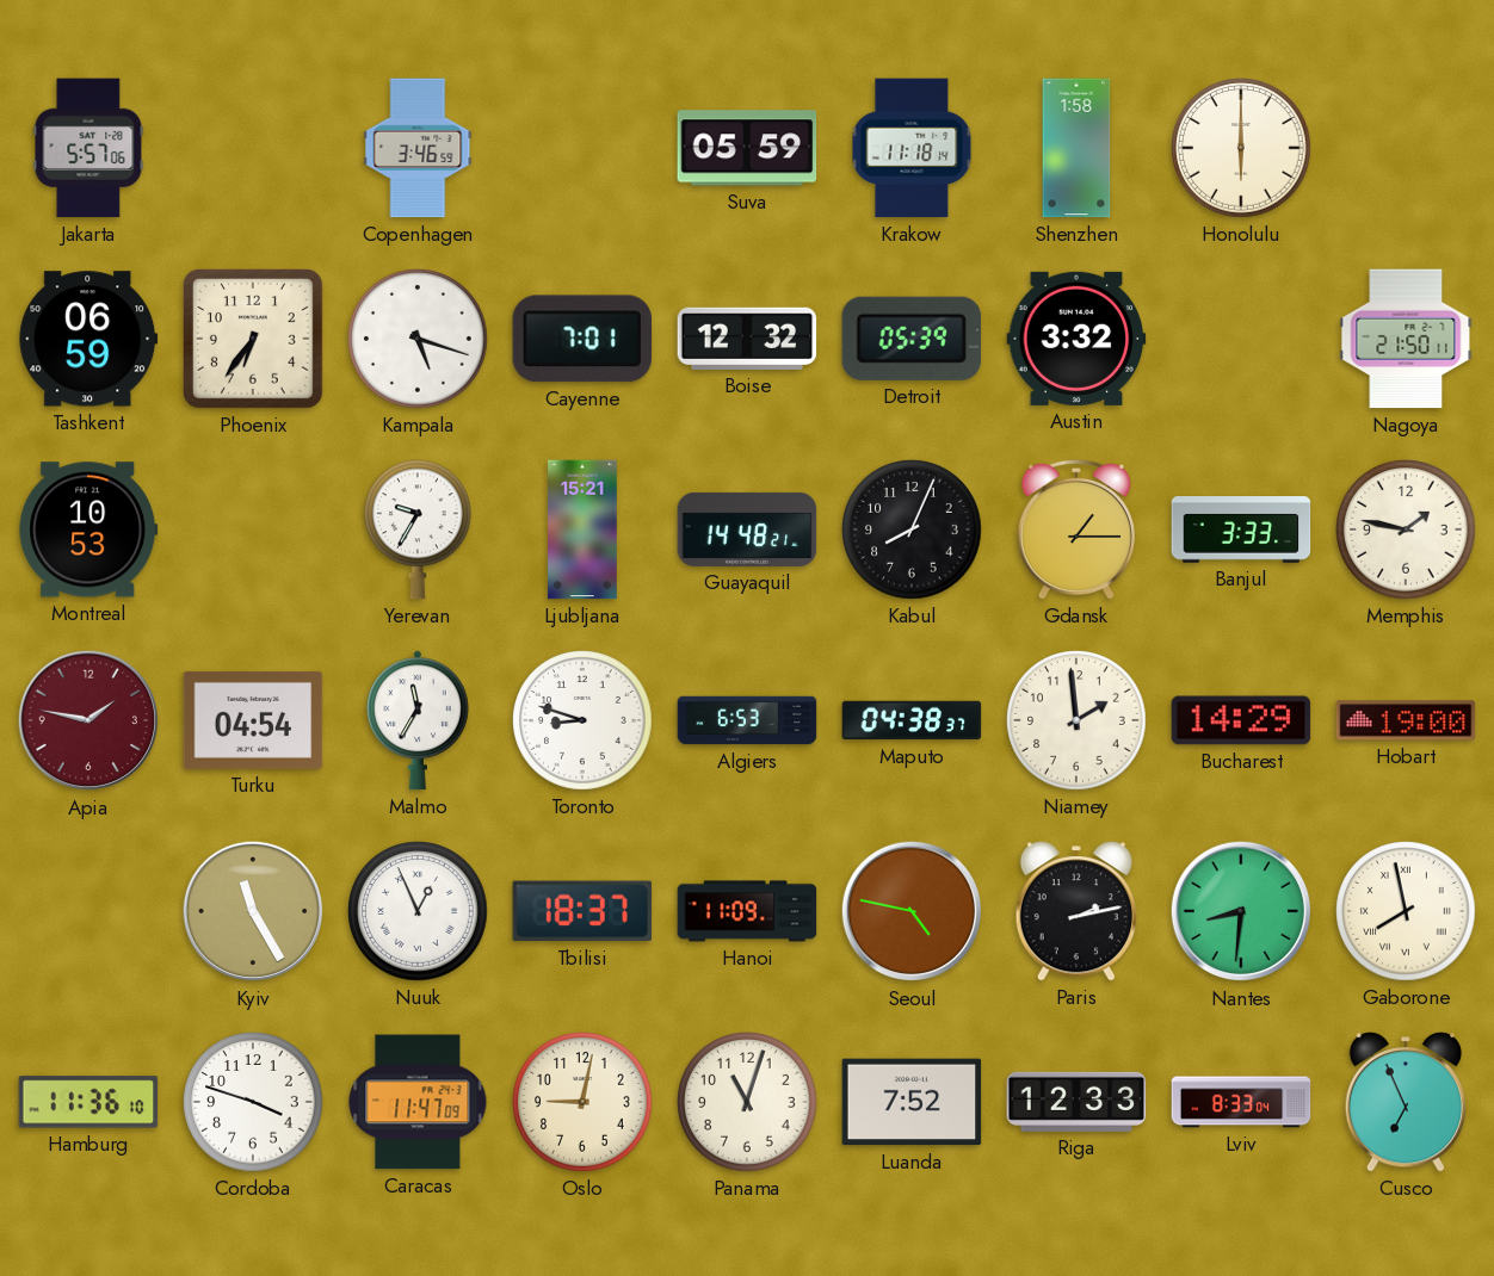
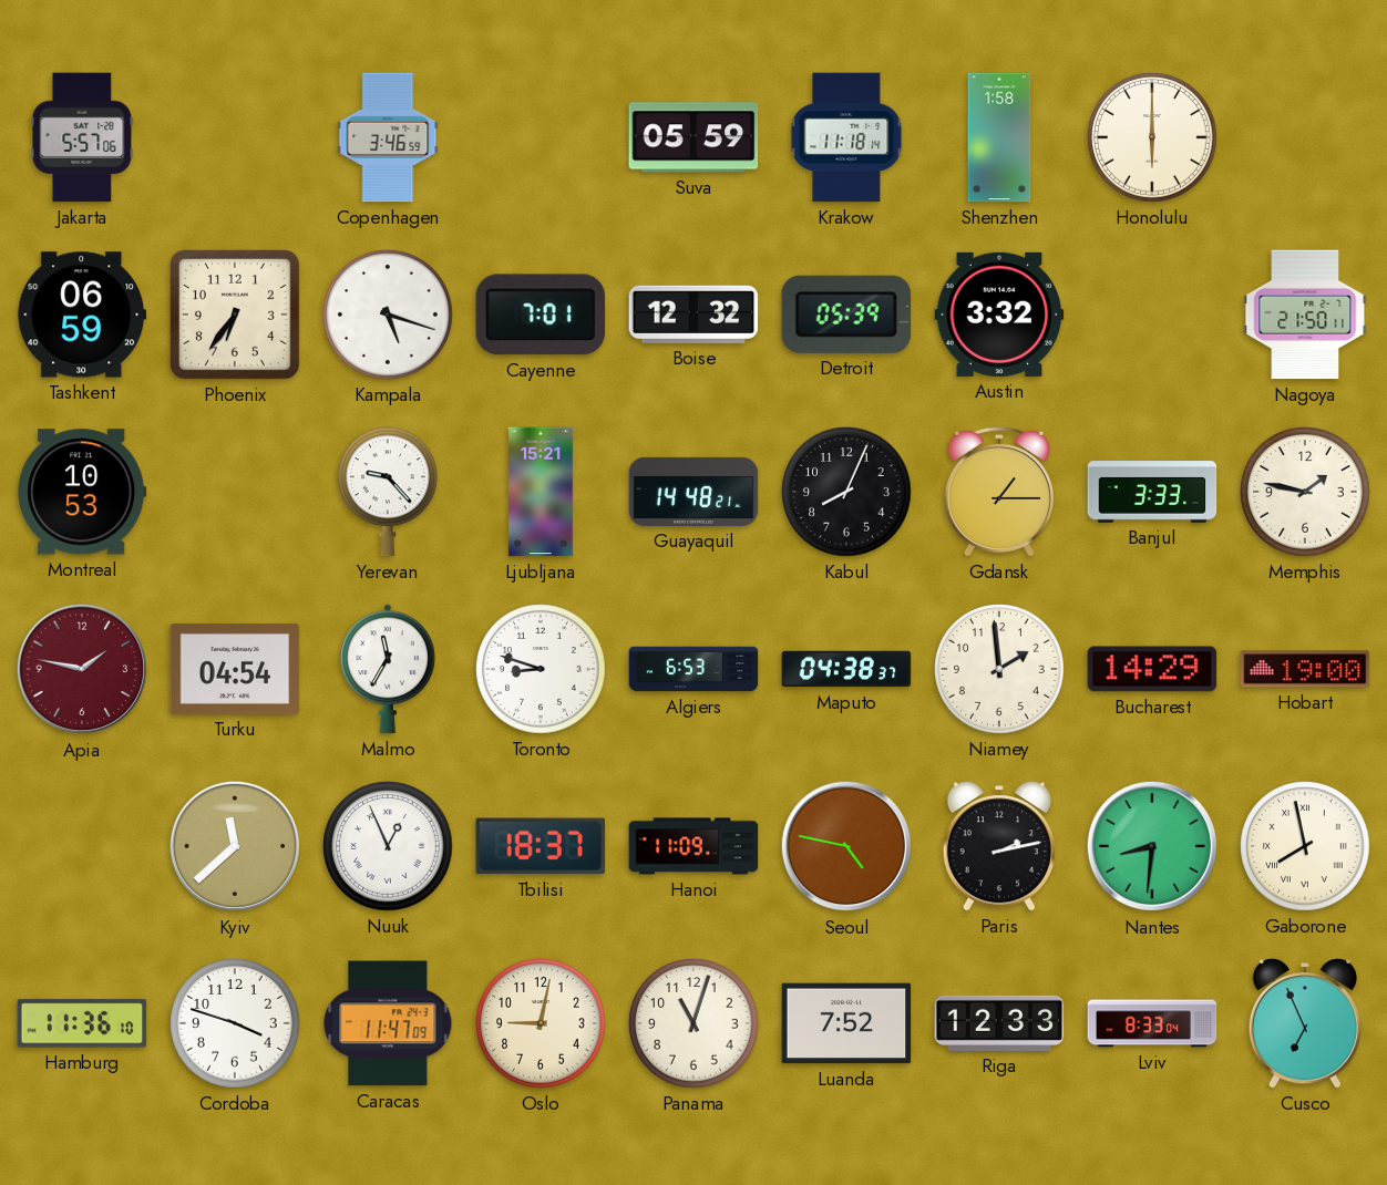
Yerevan: 9:35 -> 9:23 (389, 492)
Kyiv: 11:25 -> 11:38 (235, 846)
